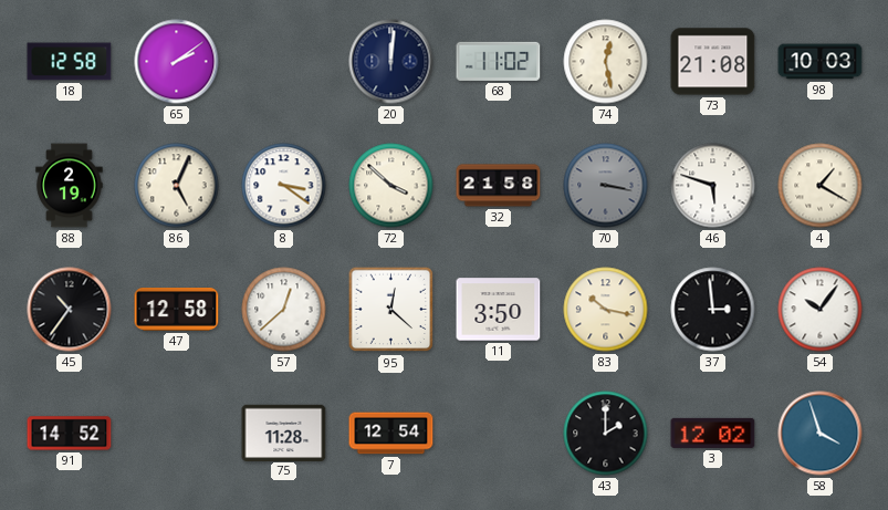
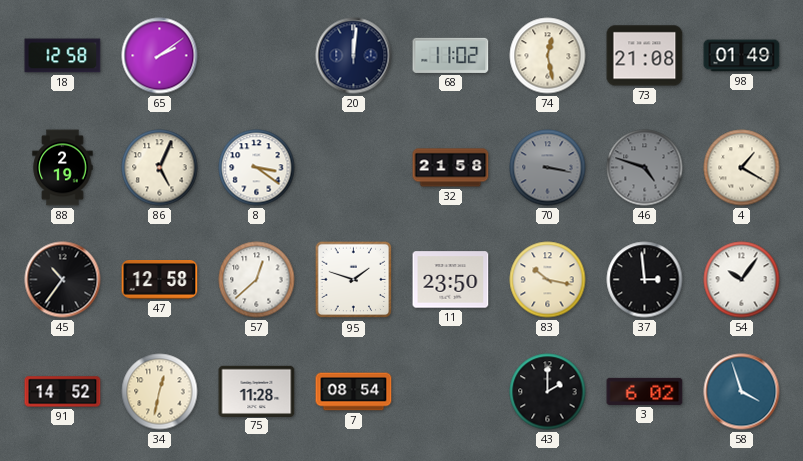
98: 10:03 -> 01:49 (742, 56)
72: 3:52 -> none (391, 186)
46: 5:48 -> 4:48 (645, 168)
46 dial: white -> grey (645, 168)
95: 12:22 -> 1:48 (354, 280)
11: 3:50 -> 23:50 (451, 280)
34: none -> 12:32 (160, 392)
7: 12:54 -> 08:54 (354, 392)
3: 12:02 -> 6:02 (645, 391)
